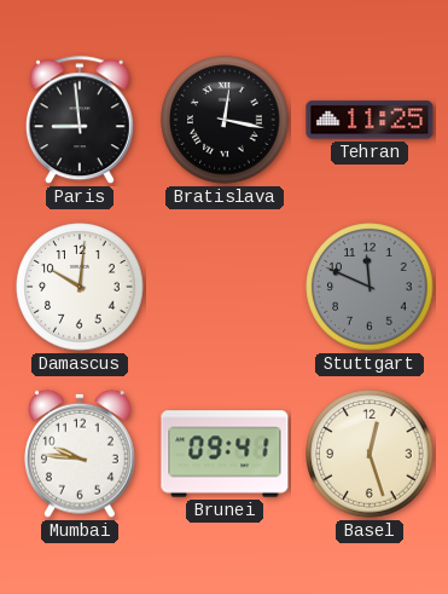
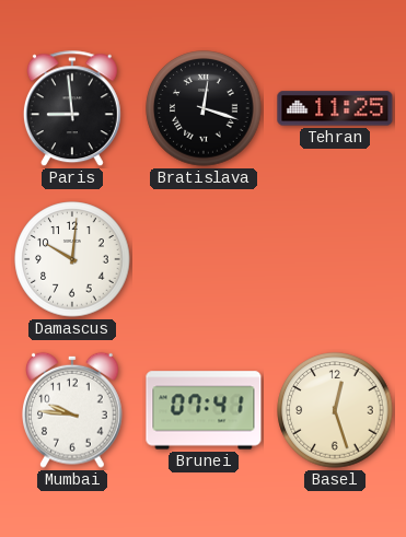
Bratislava: 12:17 -> 12:18 (204, 108)
Stuttgart: 11:49 -> none (370, 287)
Brunei: 09:41 -> 07:41 (204, 410)
